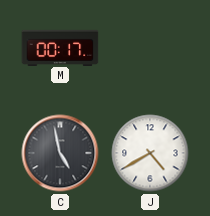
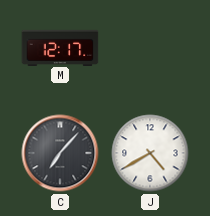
M: 00:17 -> 12:17 (60, 47)
C: 4:58 -> 7:07 (60, 153)
